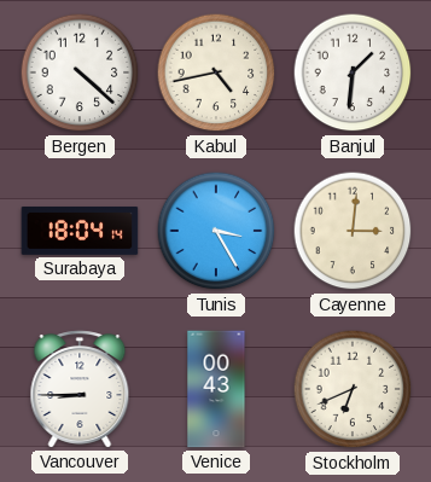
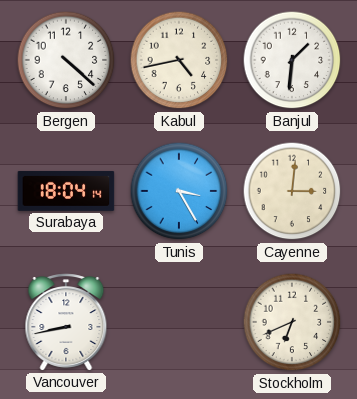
Vancouver: 8:45 -> 8:43 (66, 322)
Venice: 00:43 -> none (216, 389)
